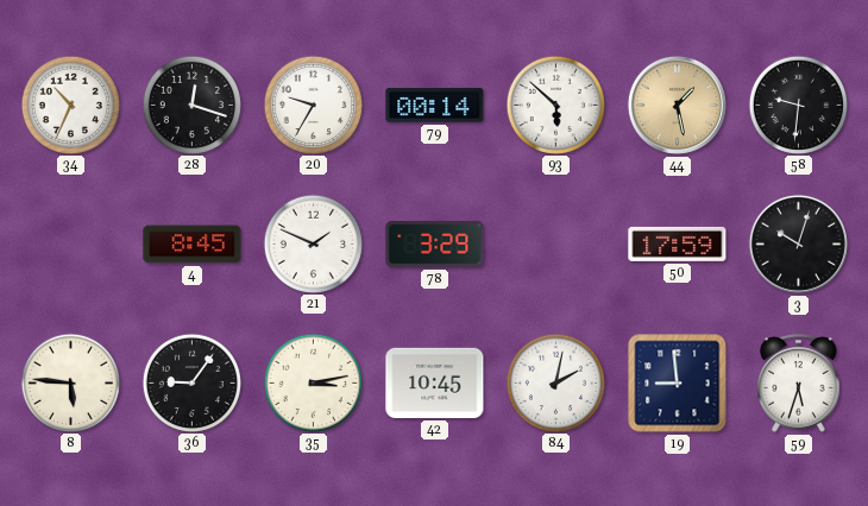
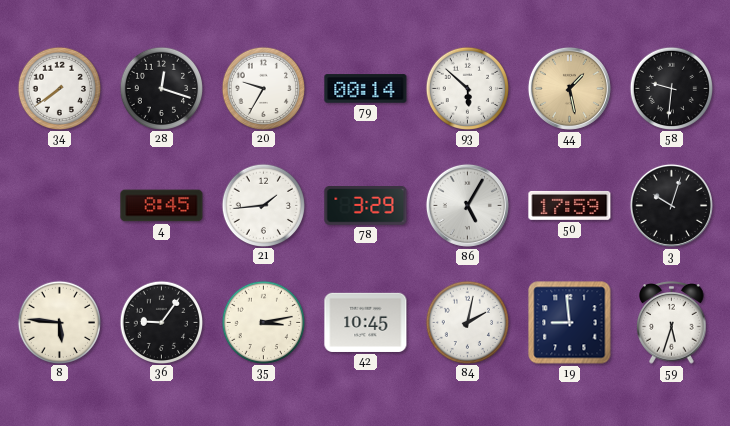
34: 10:34 -> 7:39 (59, 88)
21: 1:49 -> 1:44 (263, 205)
86: none -> 5:05 (467, 205)
